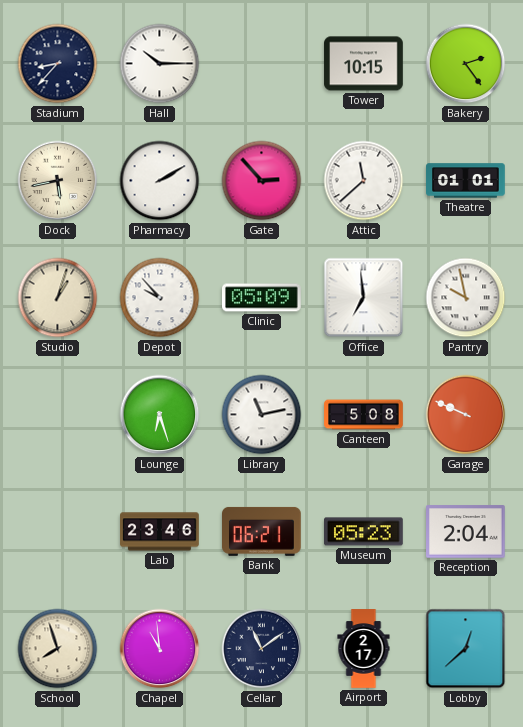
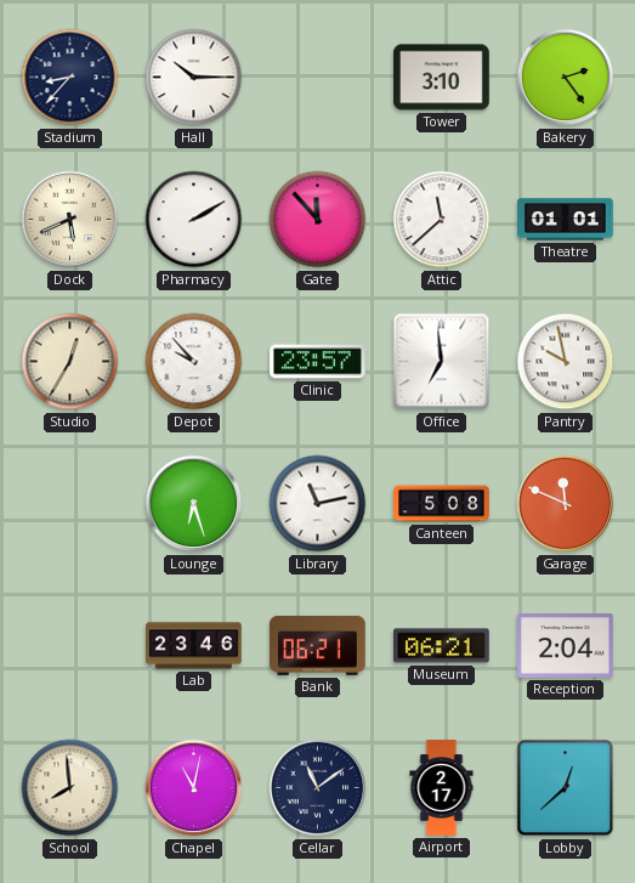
Tower: 10:15 -> 3:10 (442, 78)
Dock: 5:43 -> 5:41 (70, 220)
Gate: 2:53 -> 11:53 (318, 220)
Studio: 1:03 -> 12:35 (70, 362)
Clinic: 05:09 -> 23:57 (318, 362)
Garage: 9:49 -> 11:49 (566, 504)
Museum: 05:23 -> 06:21 (442, 646)
School: 7:57 -> 7:59 (70, 788)
Chapel: 10:59 -> 11:02 (194, 788)
